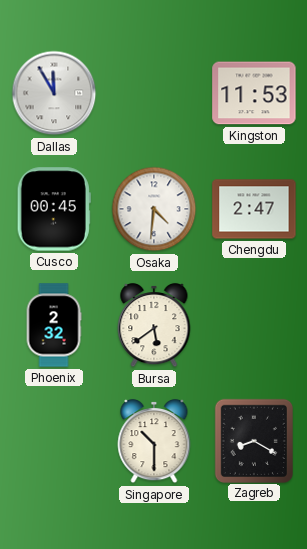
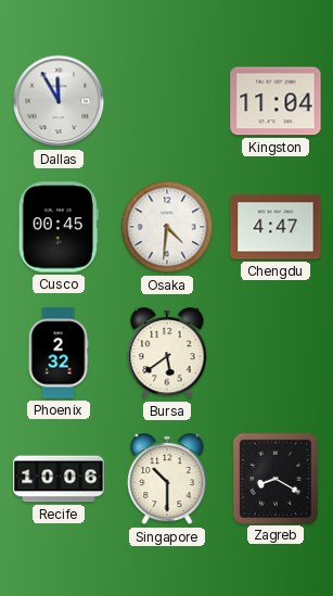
Kingston: 11:53 -> 11:04 (276, 101)
Chengdu: 2:47 -> 4:47 (276, 227)
Recife: none -> 10:06 (59, 479)
